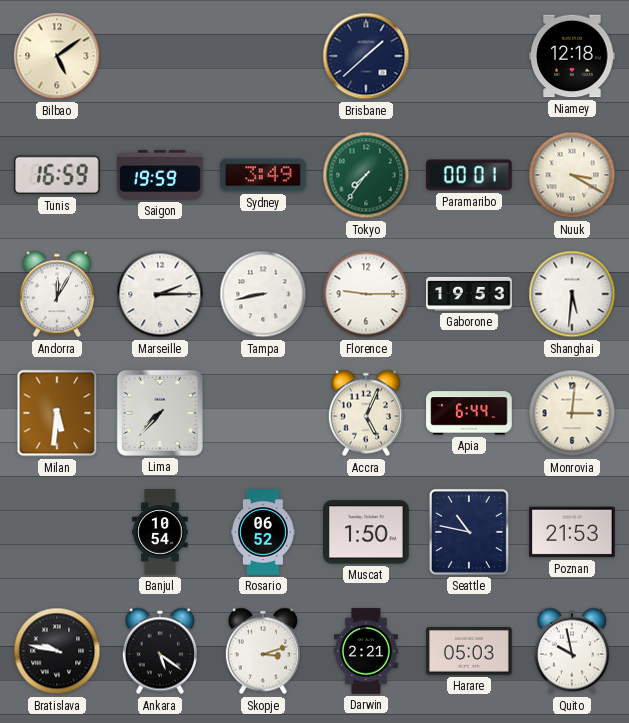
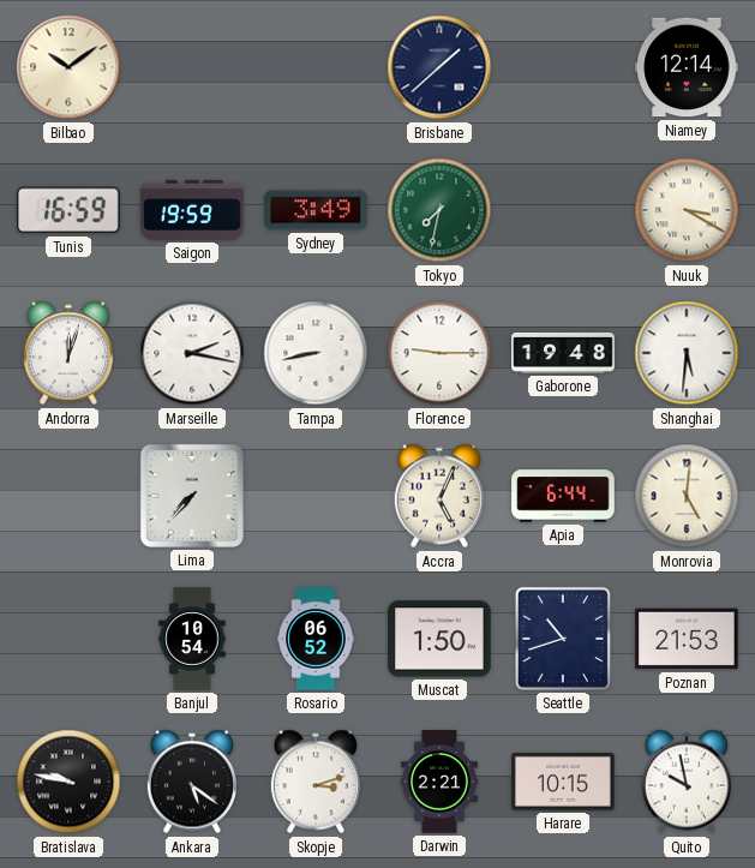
Bilbao: 5:09 -> 10:09 (68, 67)
Niamey: 12:18 -> 12:14 (687, 67)
Tokyo: 7:36 -> 7:32 (439, 210)
Paramaribo: 00:01 -> none (469, 175)
Andorra: 12:05 -> 12:03 (68, 353)
Marseille: 2:15 -> 2:17 (192, 353)
Gaborone: 19:53 -> 19:48 (563, 353)
Milan: 5:31 -> none (57, 413)
Monrovia: 3:01 -> 5:01 (687, 496)
Seattle: 10:47 -> 10:42 (563, 639)
Harare: 05:03 -> 10:15 (563, 783)
